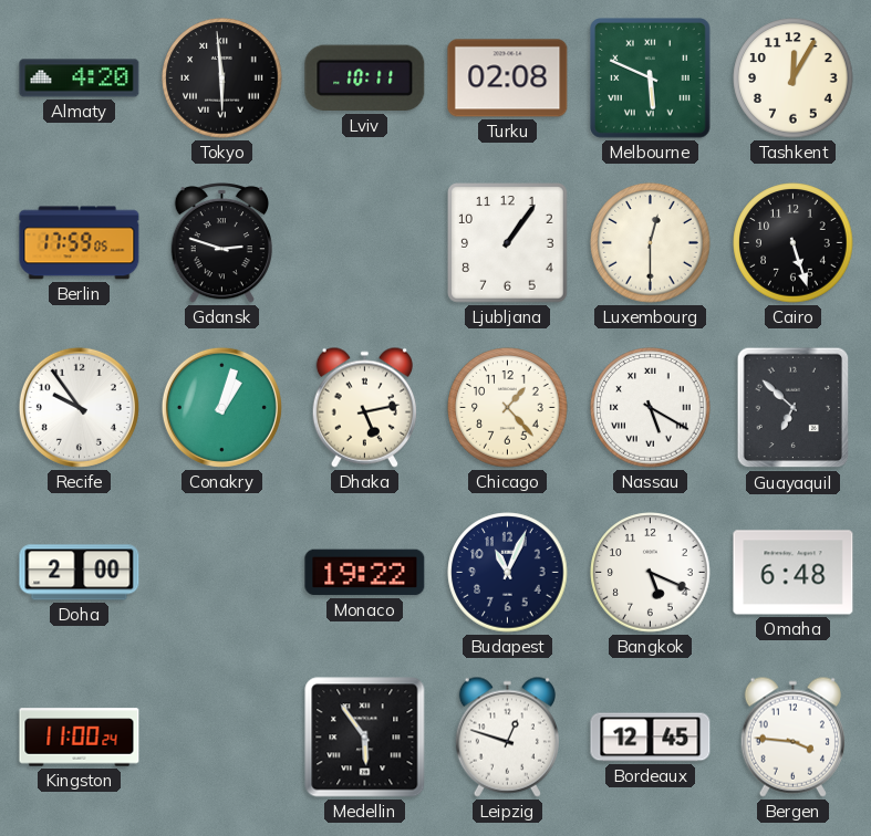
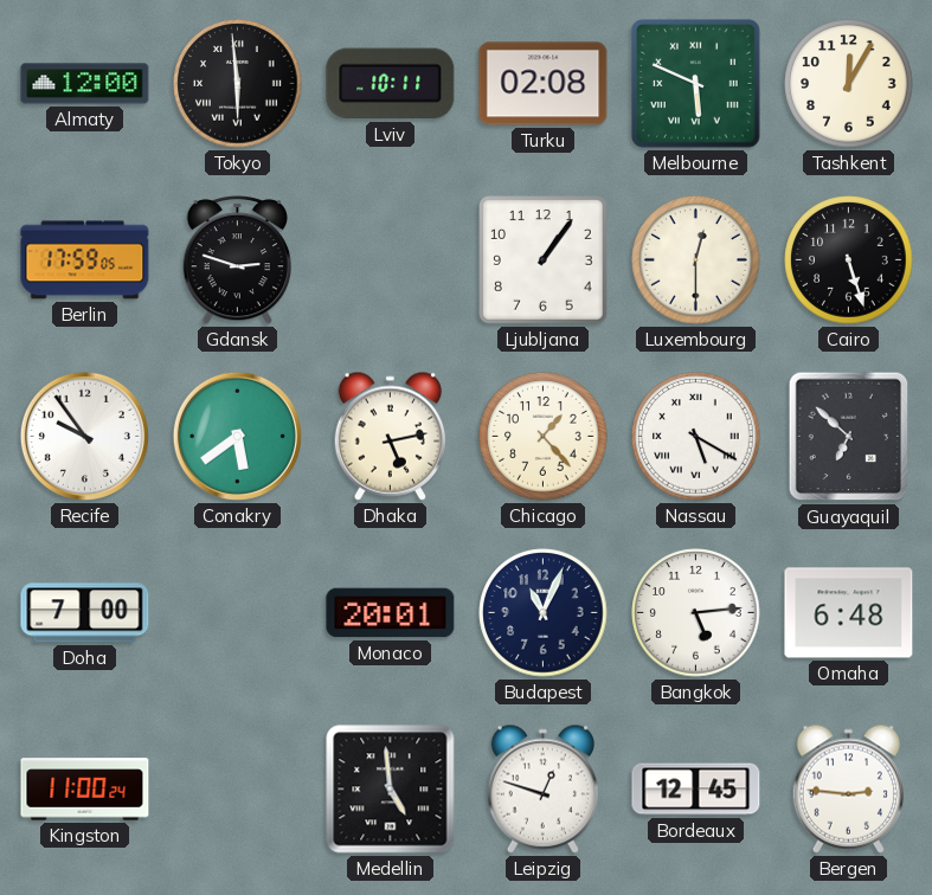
Almaty: 4:20 -> 12:00 (85, 84)
Conakry: 1:03 -> 5:39 (237, 436)
Doha: 2:00 -> 7:00 (85, 613)
Monaco: 19:22 -> 20:01 (391, 613)
Bangkok: 5:19 -> 5:14 (696, 613)
Medellin: 5:54 -> 4:59 (391, 790)
Bergen: 3:46 -> 2:46 (848, 788)
